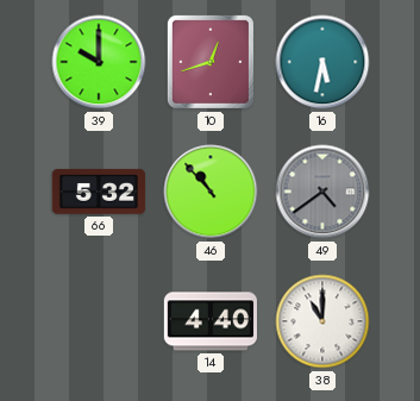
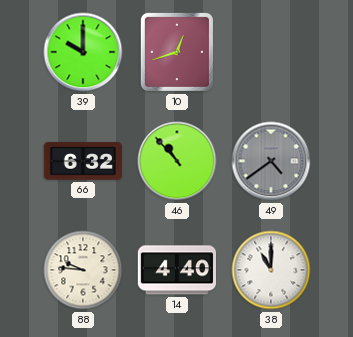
16: 5:32 -> none (322, 62)
66: 5:32 -> 6:32 (82, 161)
88: none -> 9:46 (83, 270)
